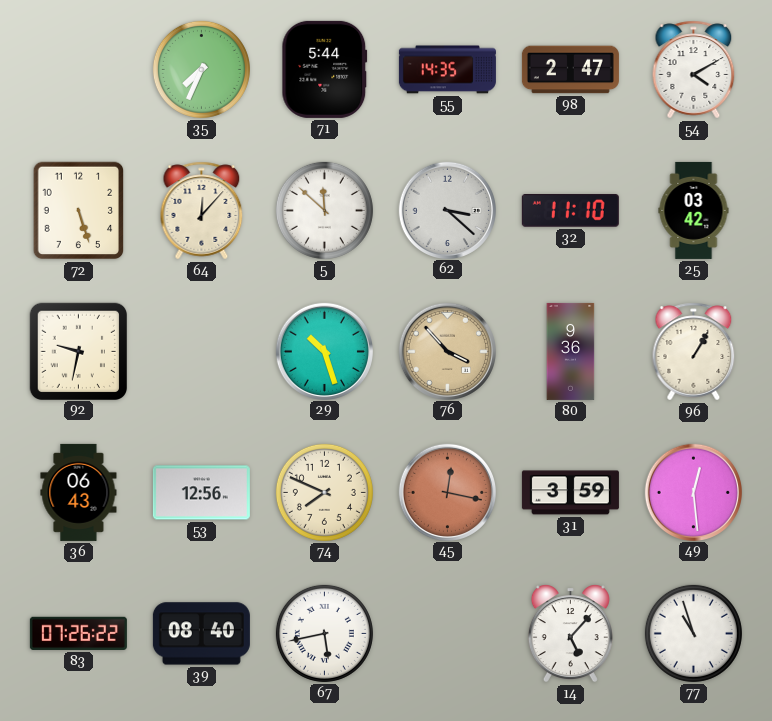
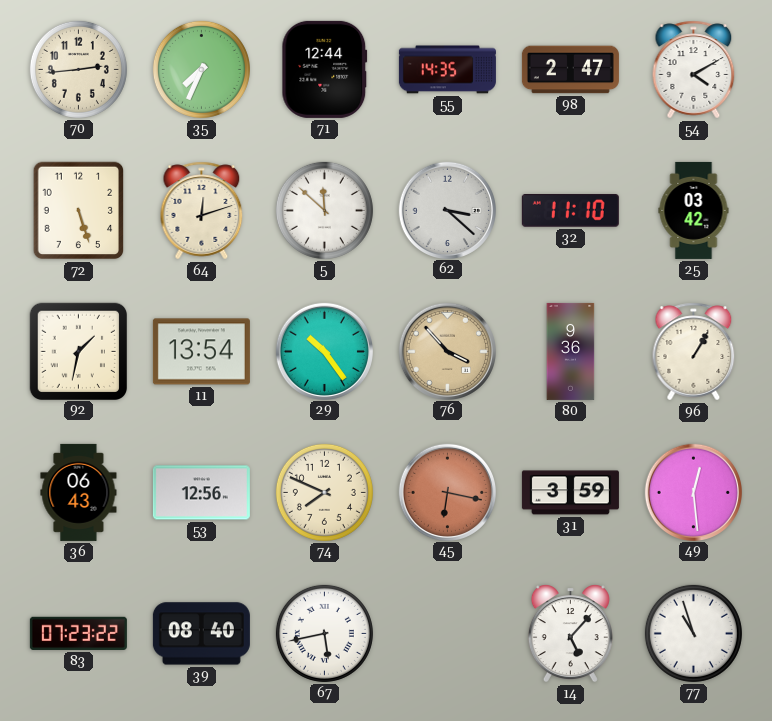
70: none -> 2:44 (78, 69)
71: 5:44 -> 12:44 (325, 69)
64: 12:07 -> 12:12 (202, 211)
92: 9:32 -> 1:32 (78, 351)
11: none -> 13:54 (201, 352)
29: 10:27 -> 10:24 (324, 351)
45: 12:17 -> 6:17 (447, 492)
83: 07:26 -> 07:23 (78, 633)
